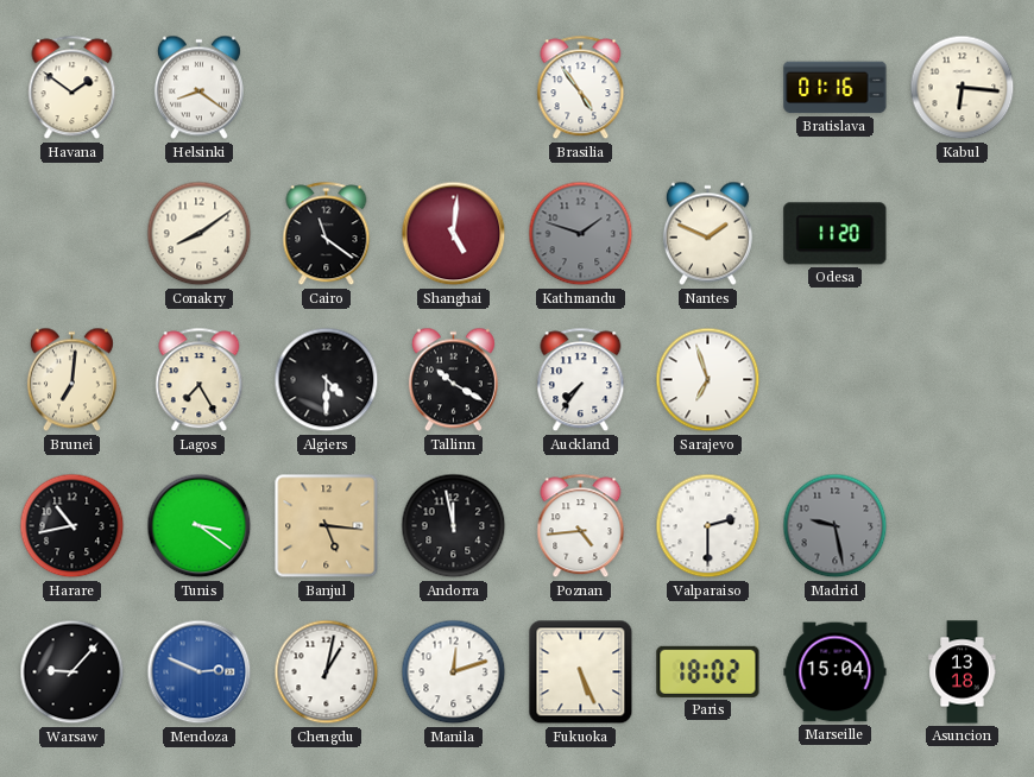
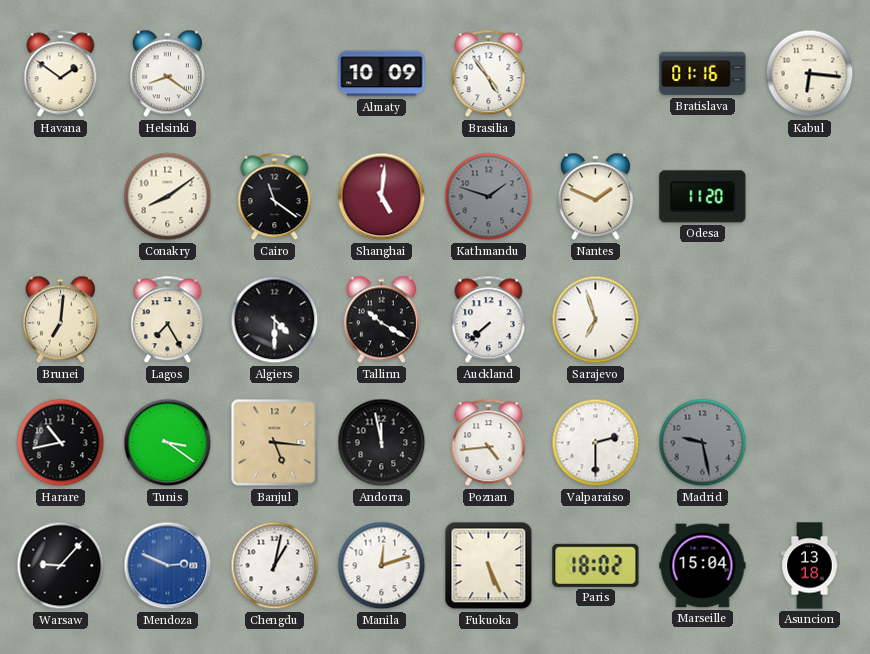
Almaty: none -> 10:09 (382, 74)
Auckland: 7:36 -> 7:38 (489, 320)
